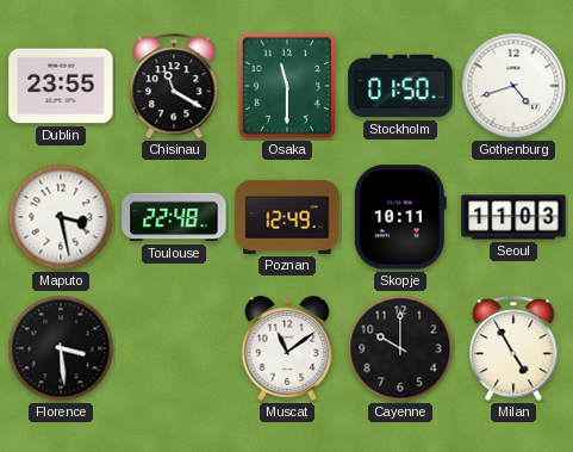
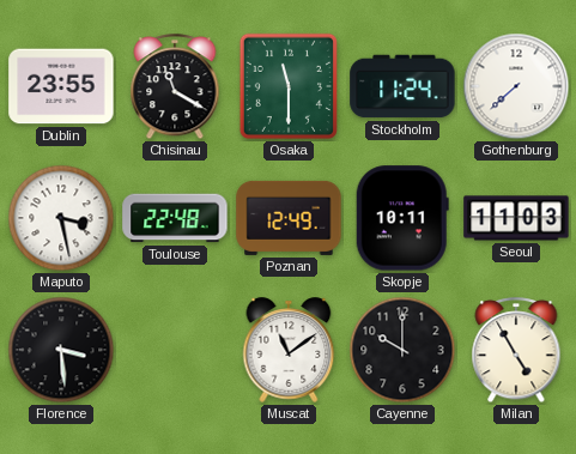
Stockholm: 01:50 -> 11:24 (402, 86)
Gothenburg: 4:42 -> 7:38 (516, 86)
